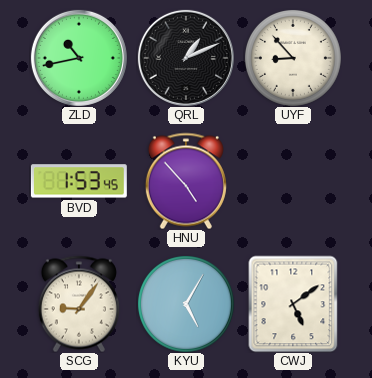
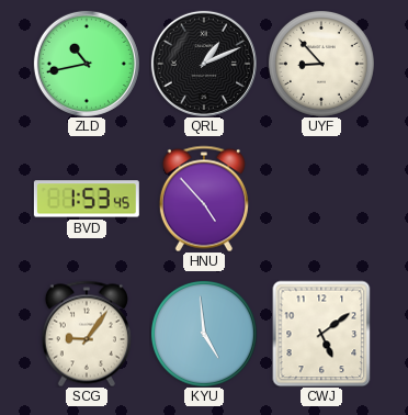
KYU: 5:05 -> 4:59 (204, 334)
